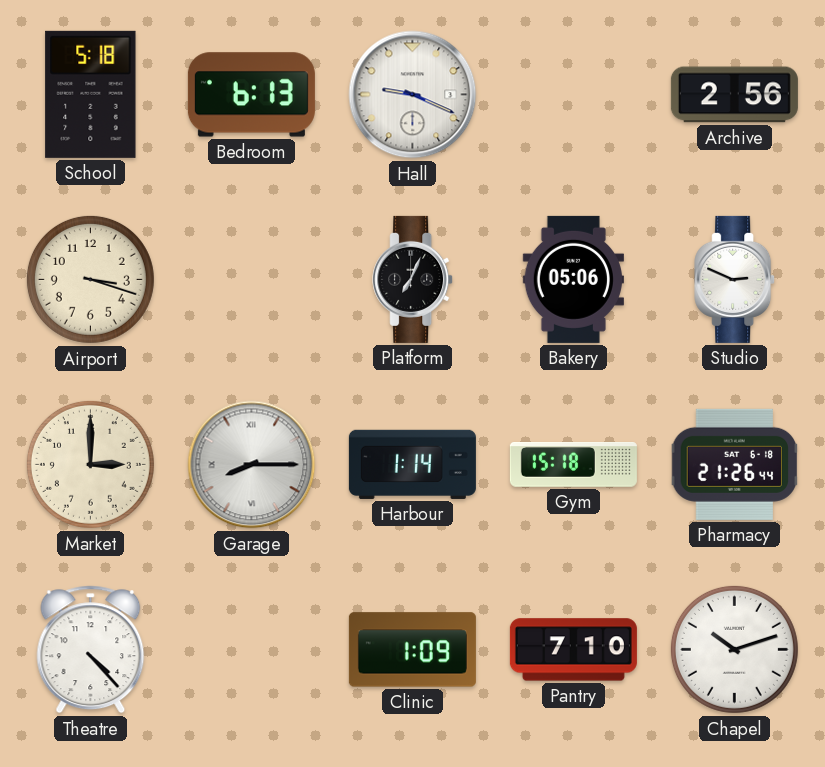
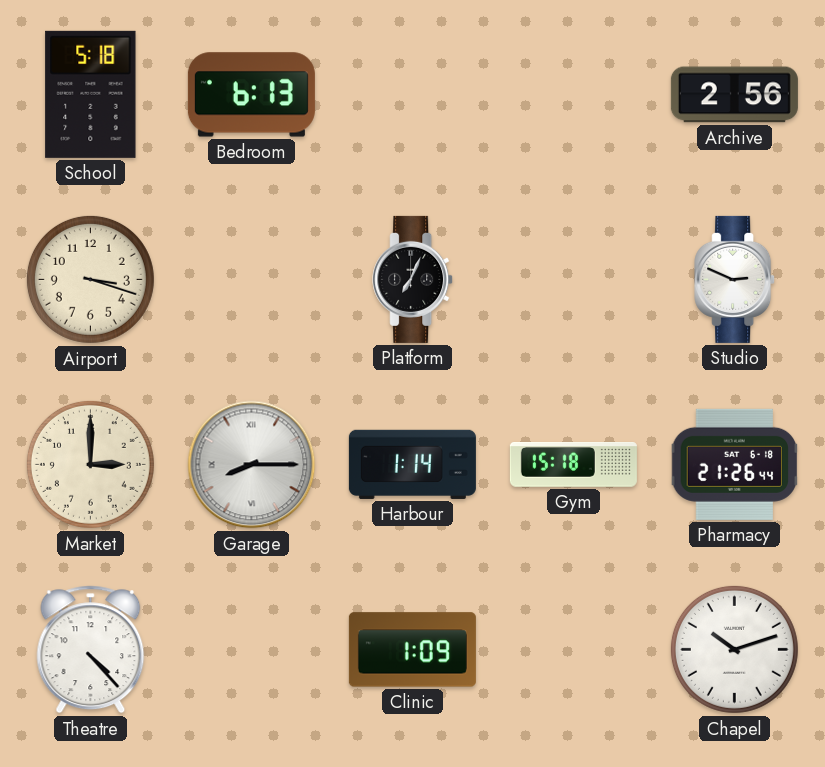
Hall: 9:19 -> none (413, 95)
Bakery: 05:06 -> none (573, 279)
Pantry: 7:10 -> none (573, 650)
